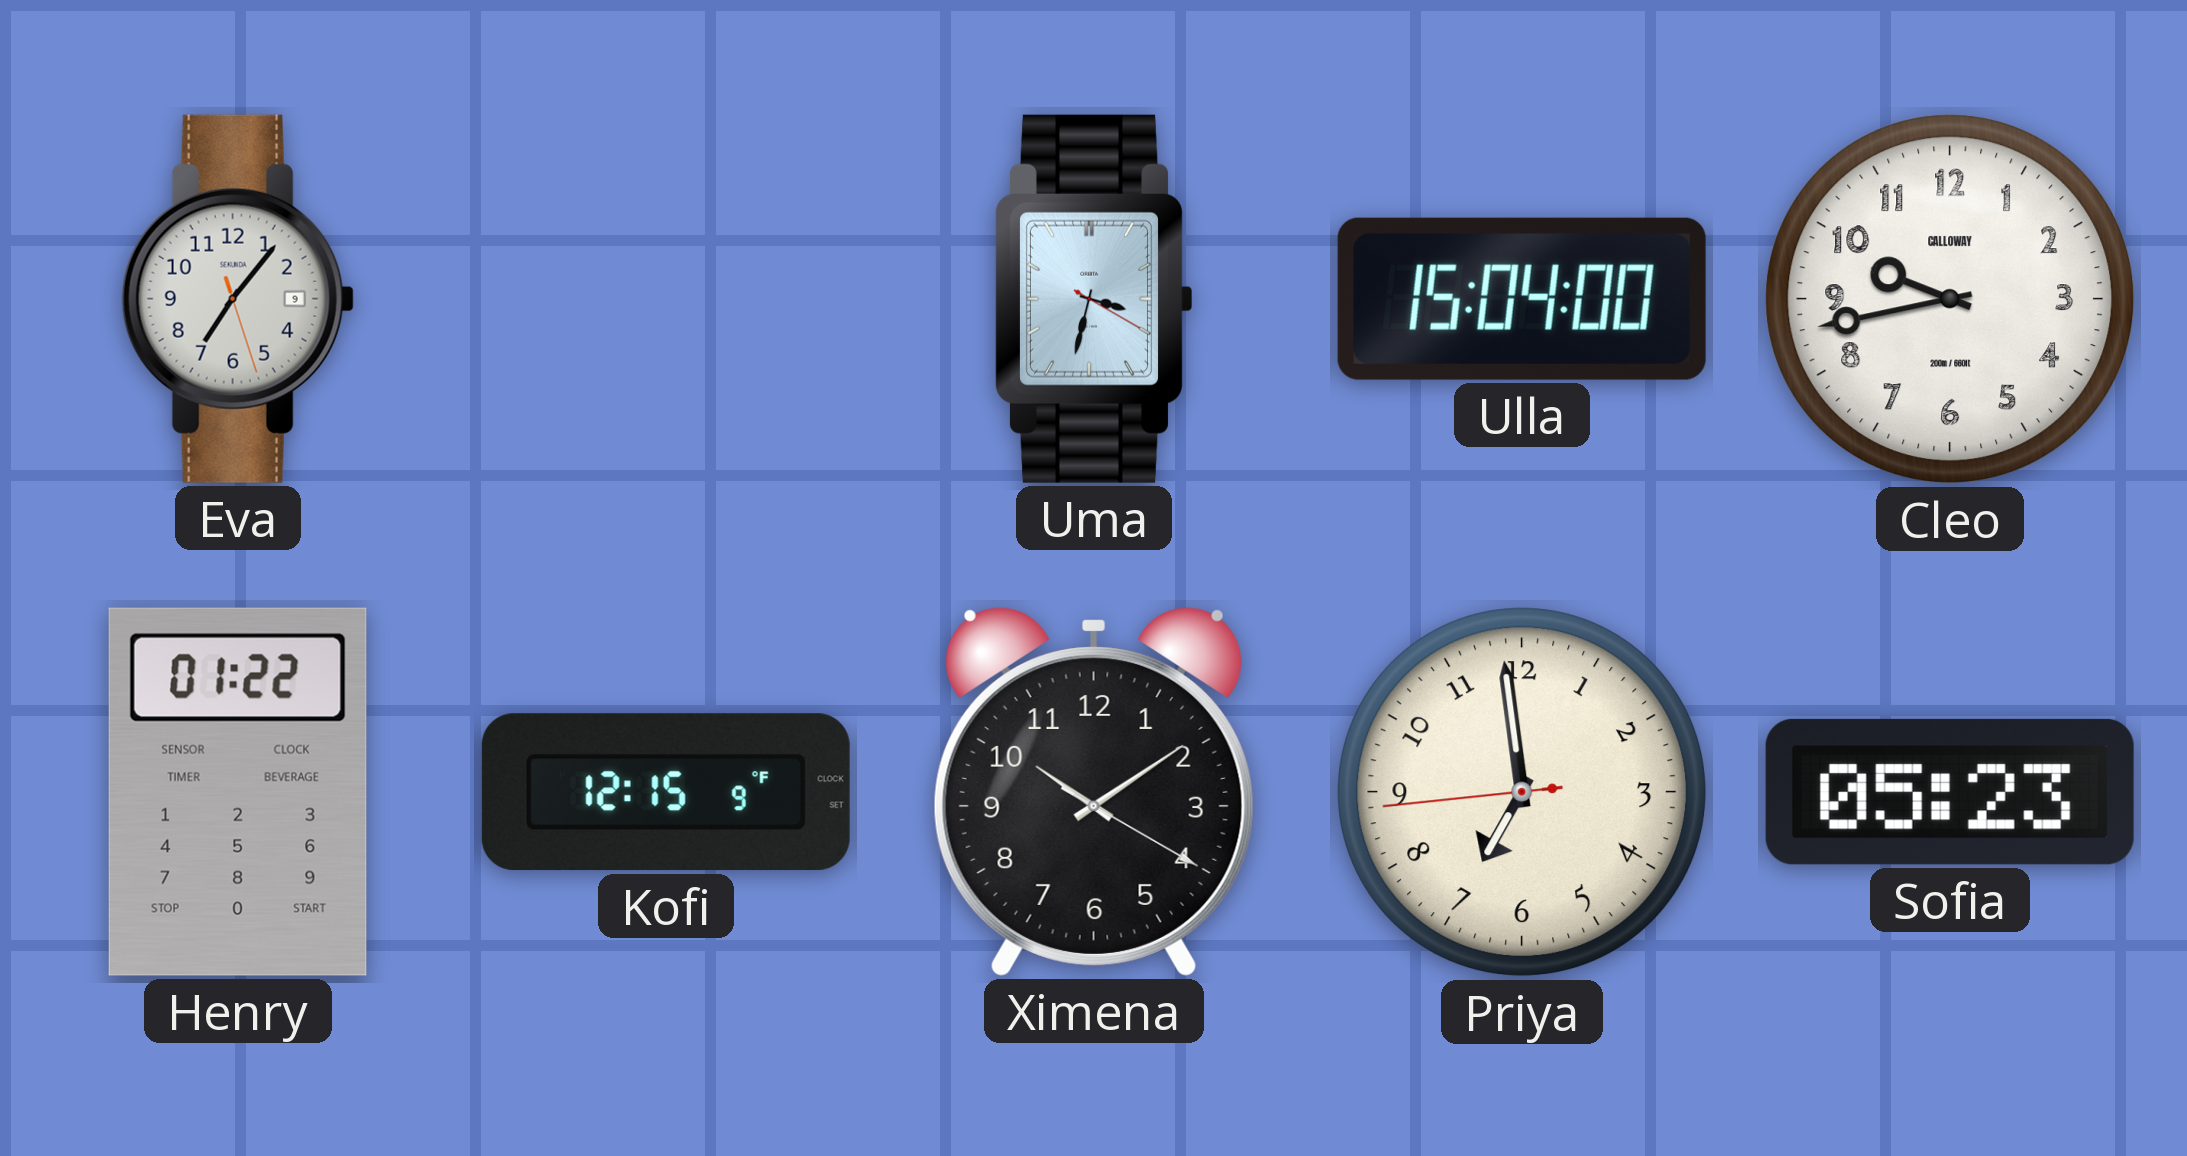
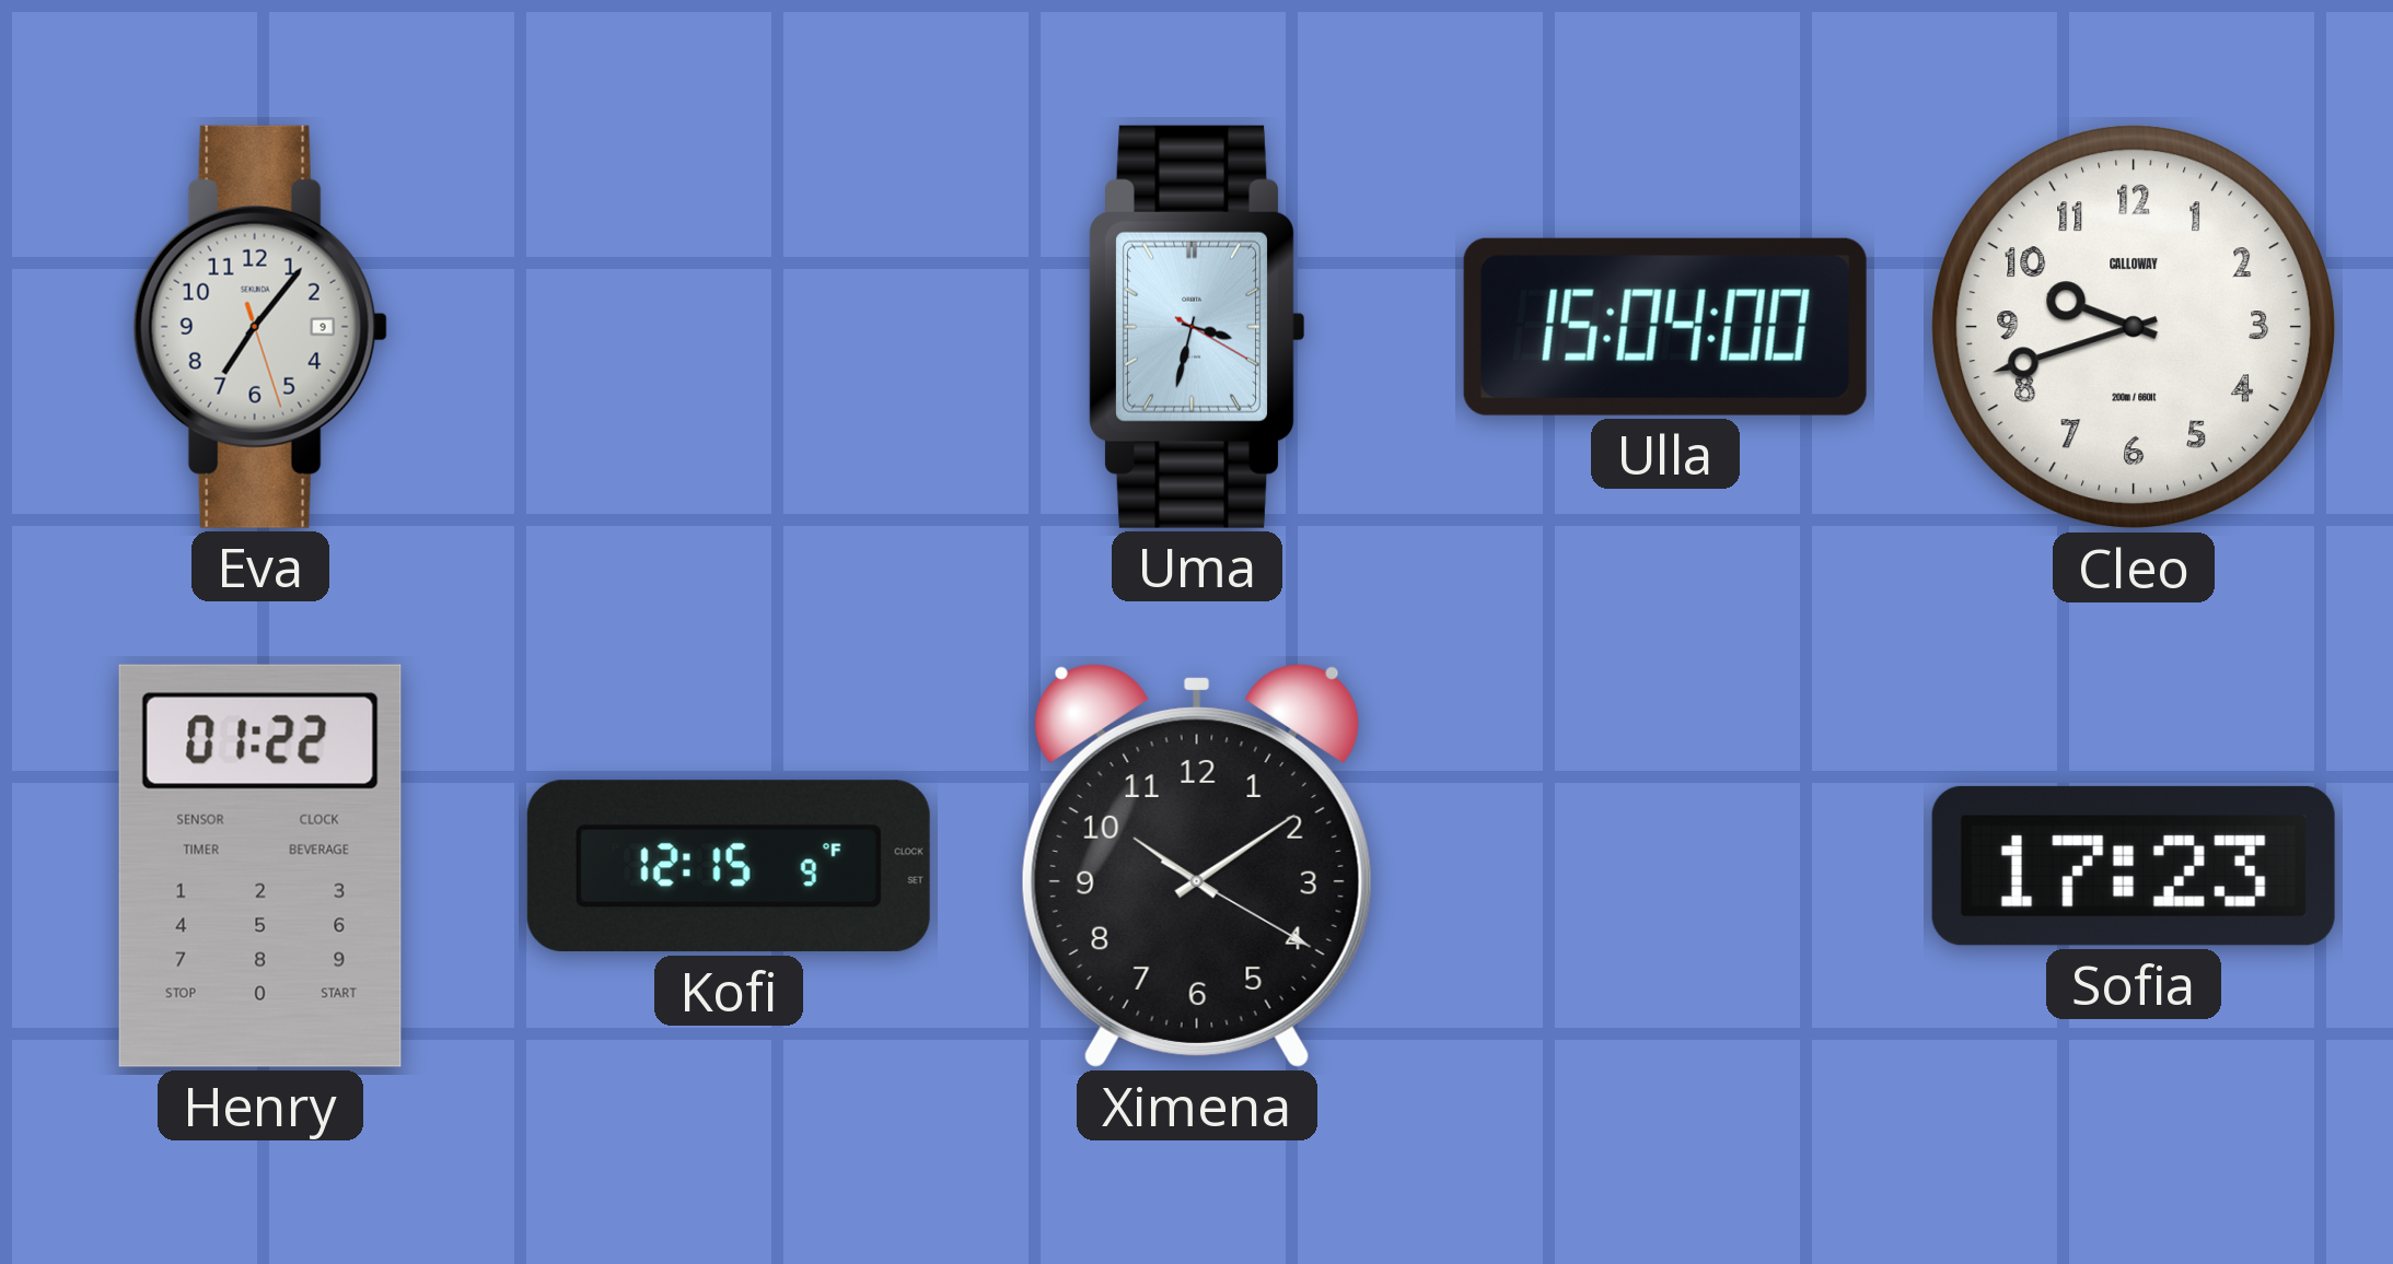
Cleo: 9:43 -> 9:42 (2134, 327)
Priya: 6:58 -> none (1522, 792)
Sofia: 05:23 -> 17:23 (2134, 866)
